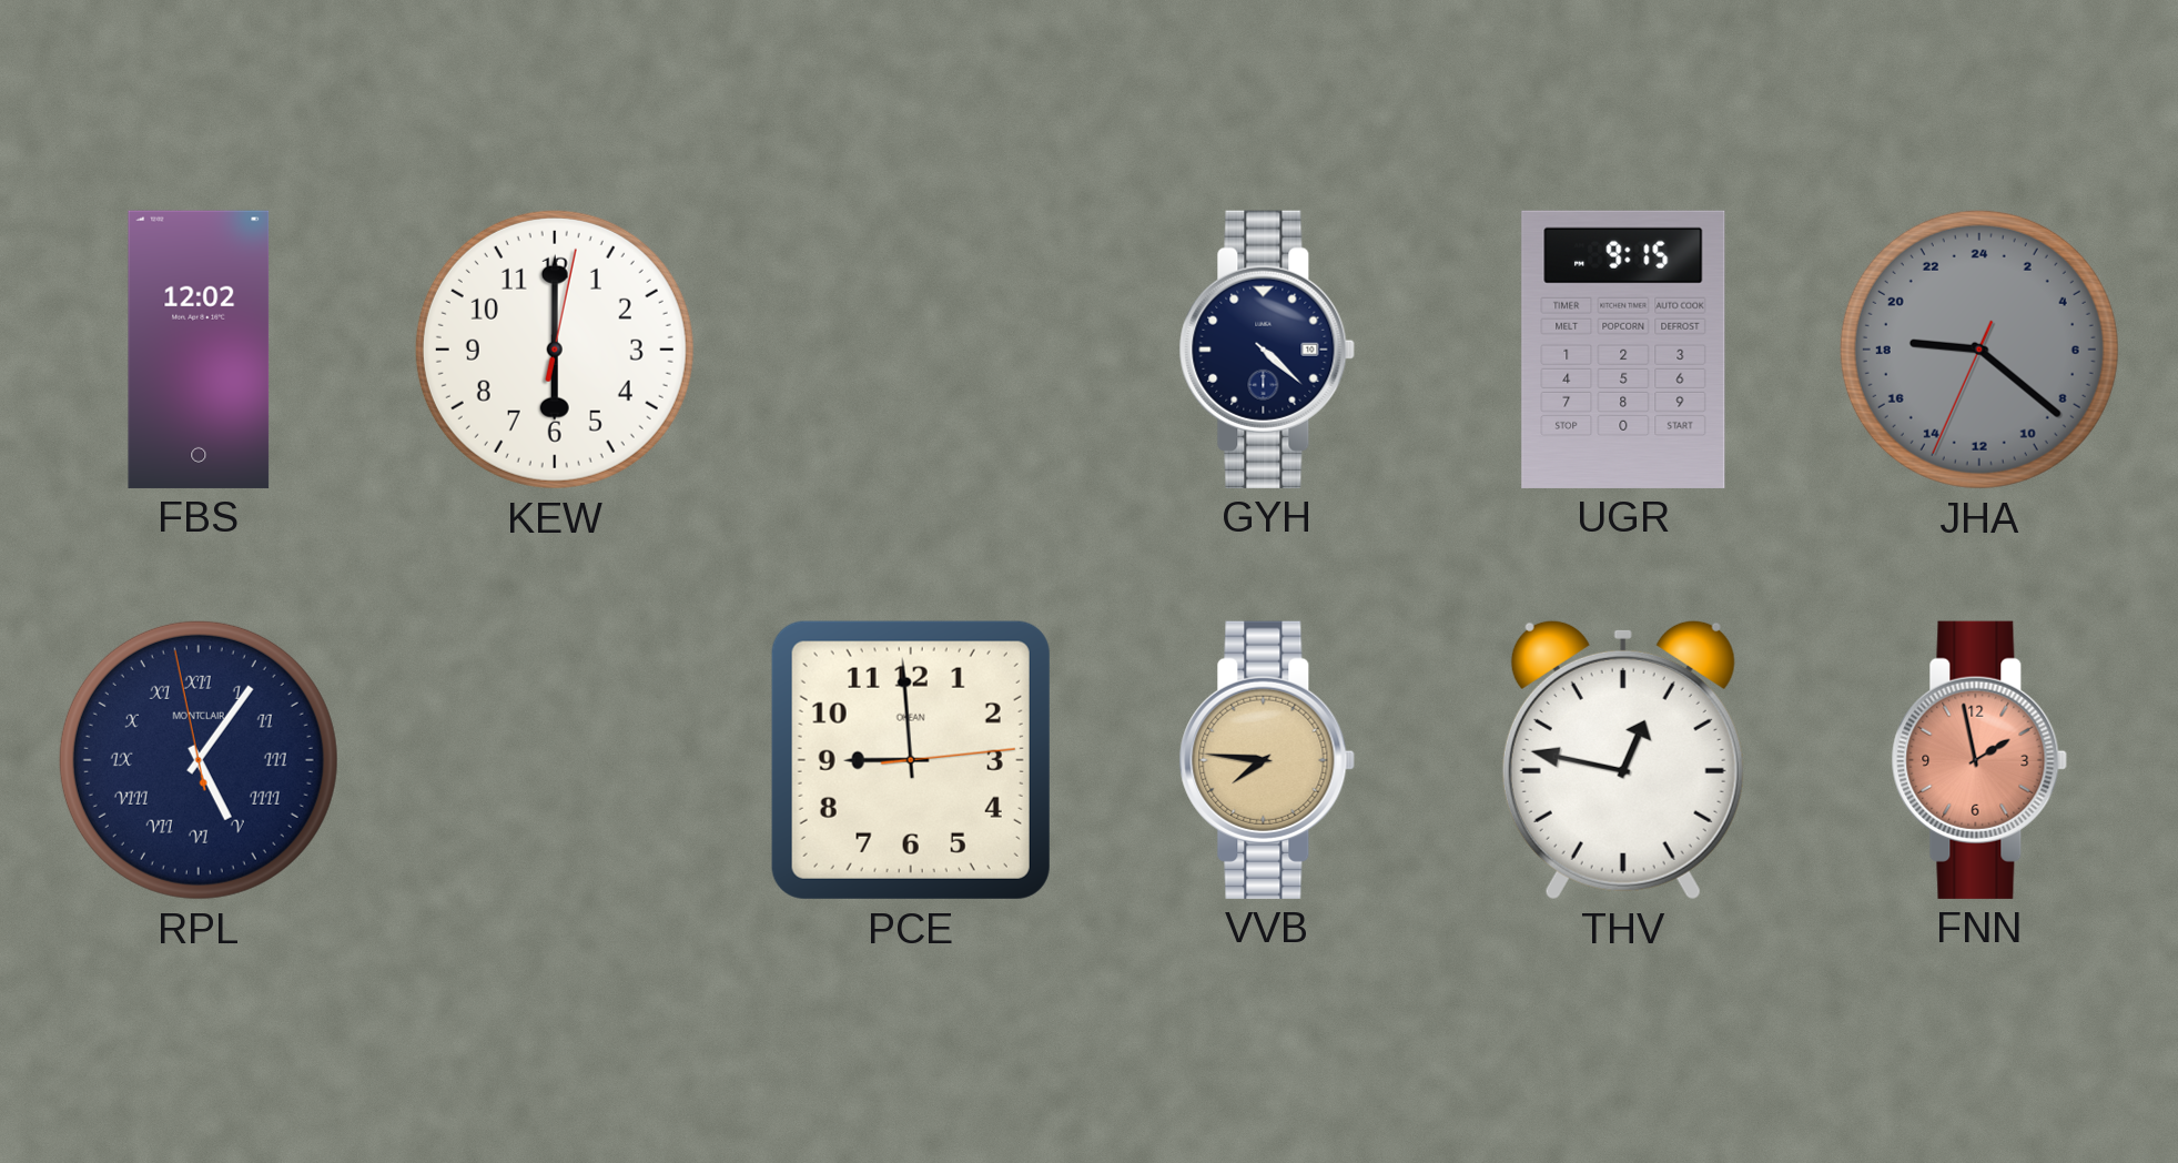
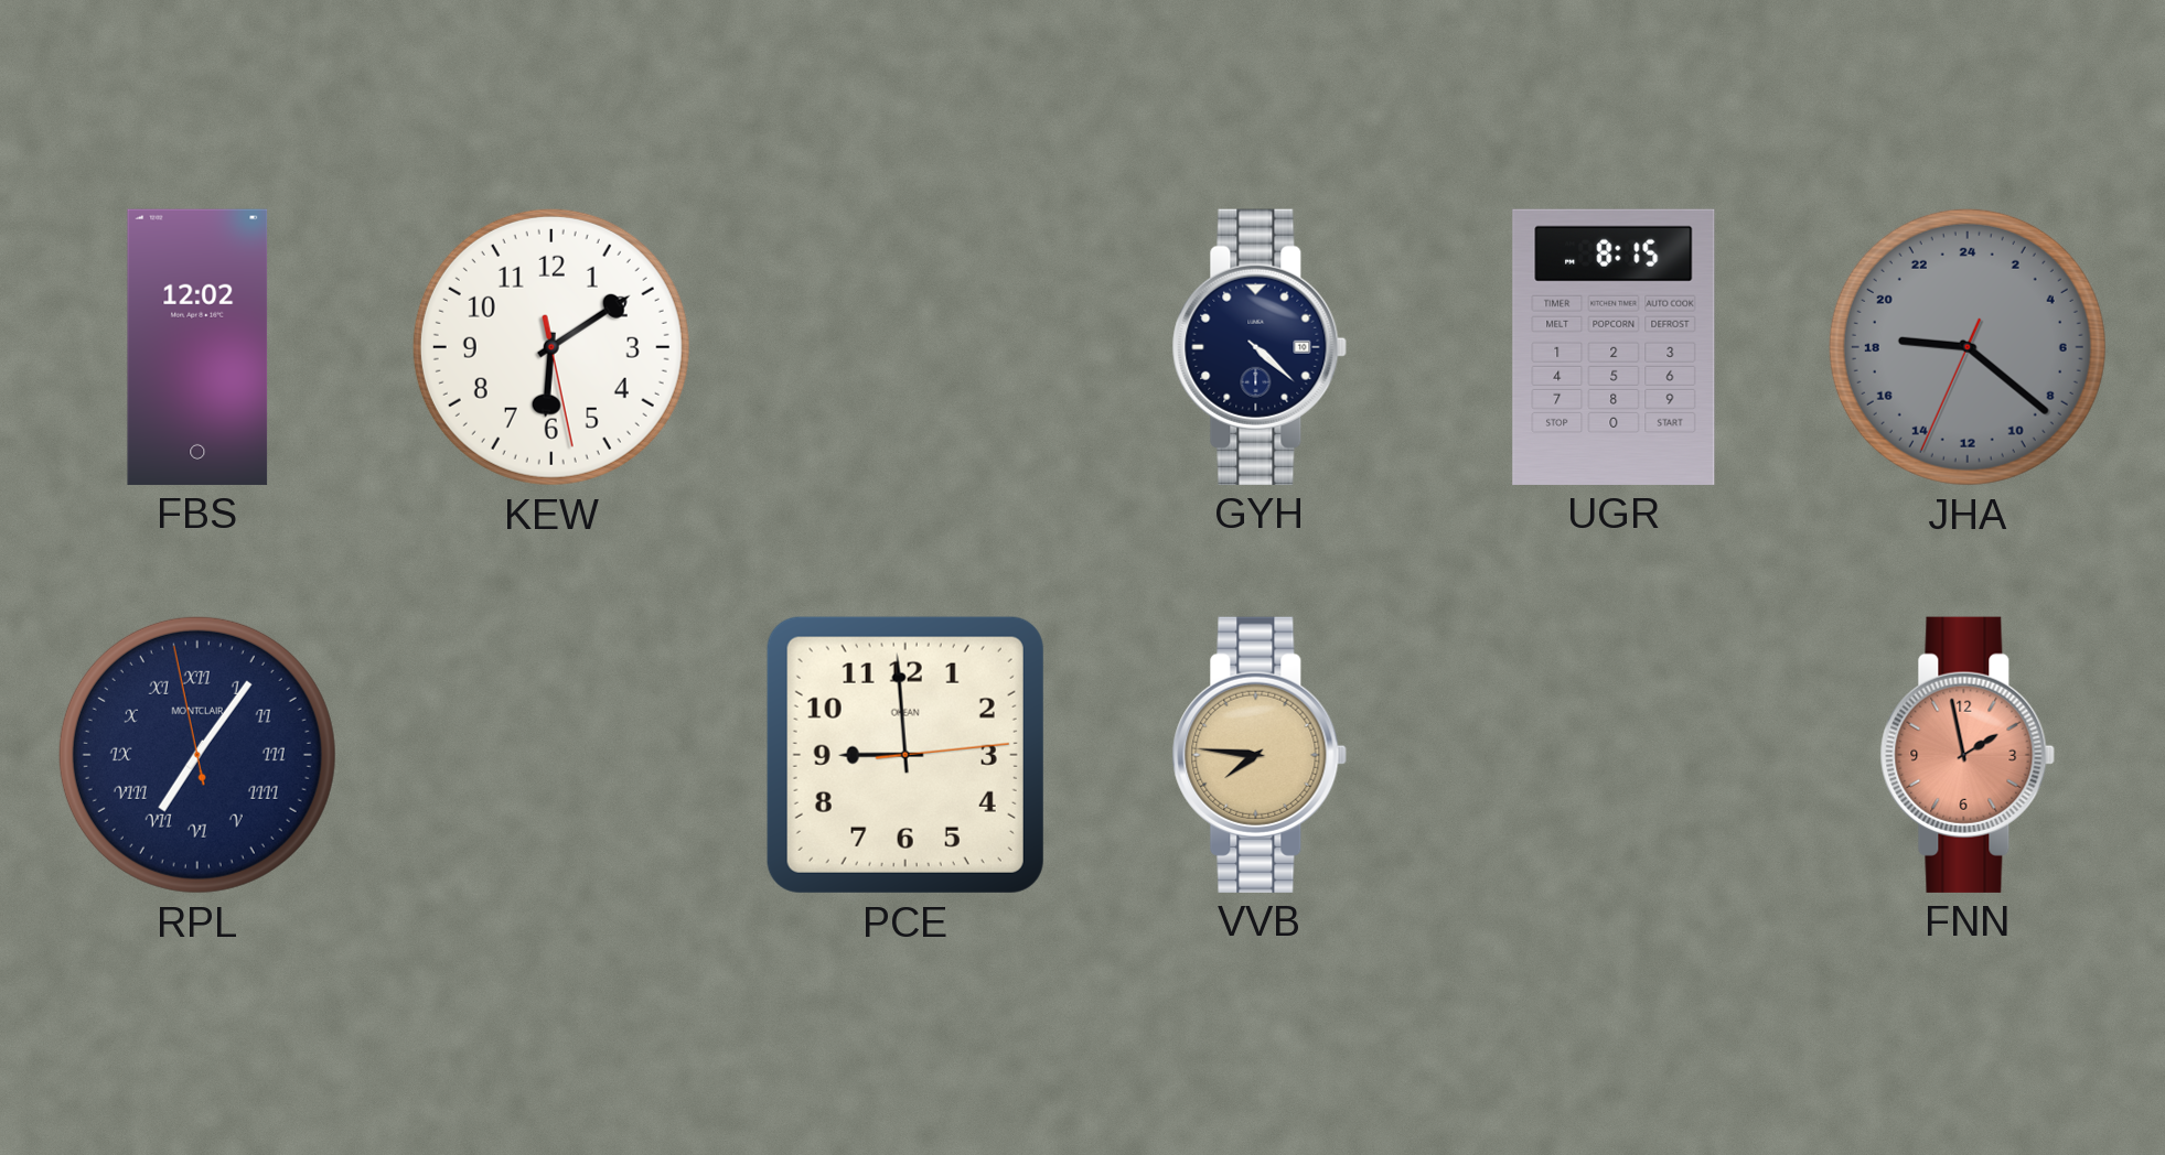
KEW: 6:00 -> 6:09 (551, 347)
UGR: 9:15 -> 8:15 (1614, 347)
RPL: 5:05 -> 7:05 (197, 755)
THV: 12:47 -> none (1623, 760)
